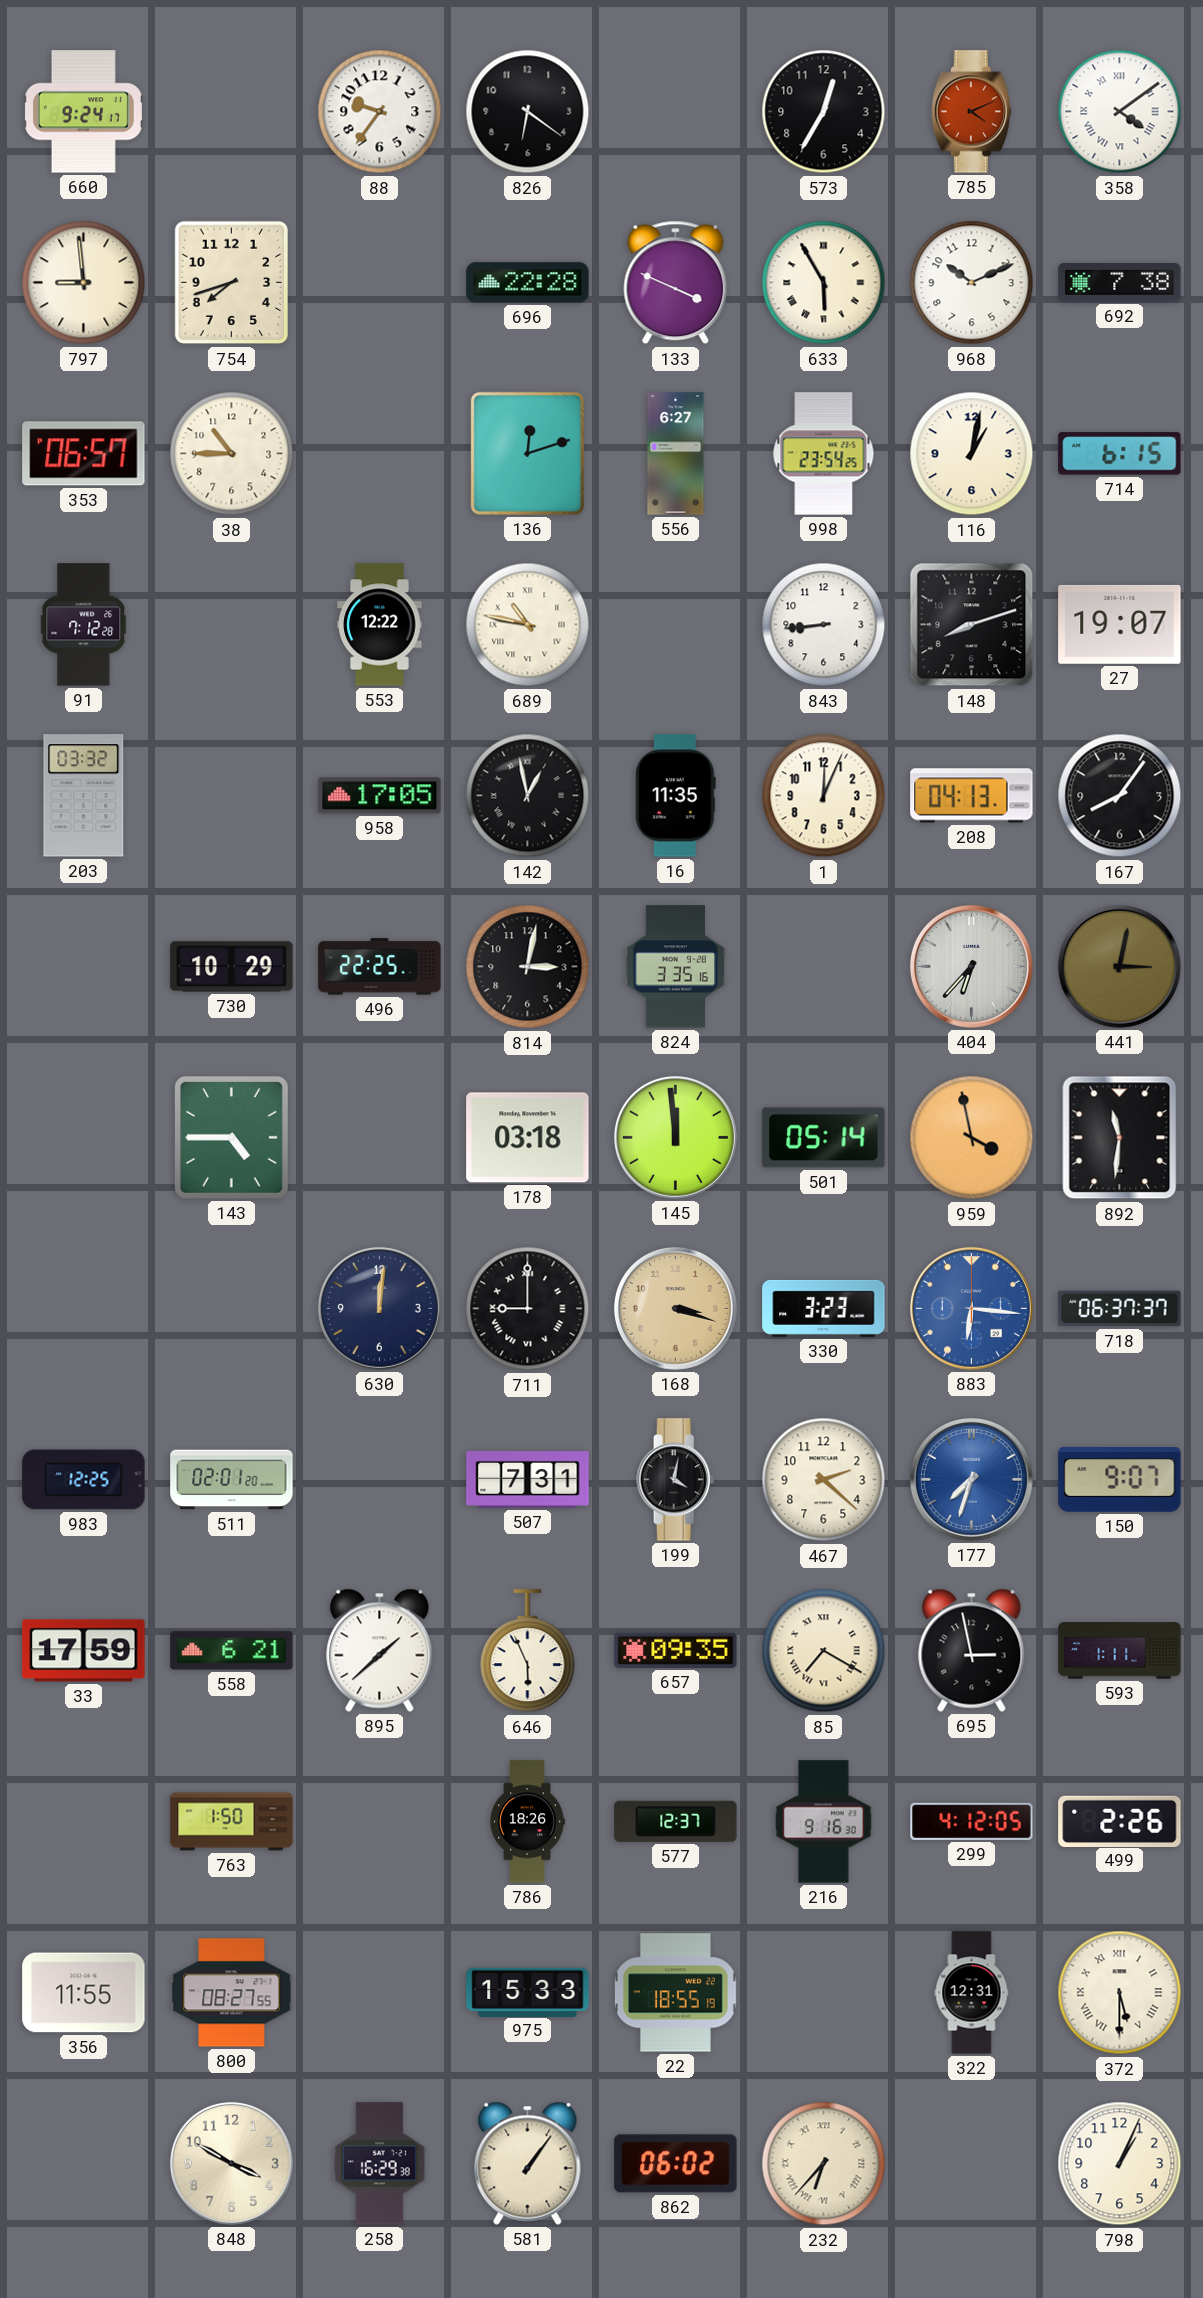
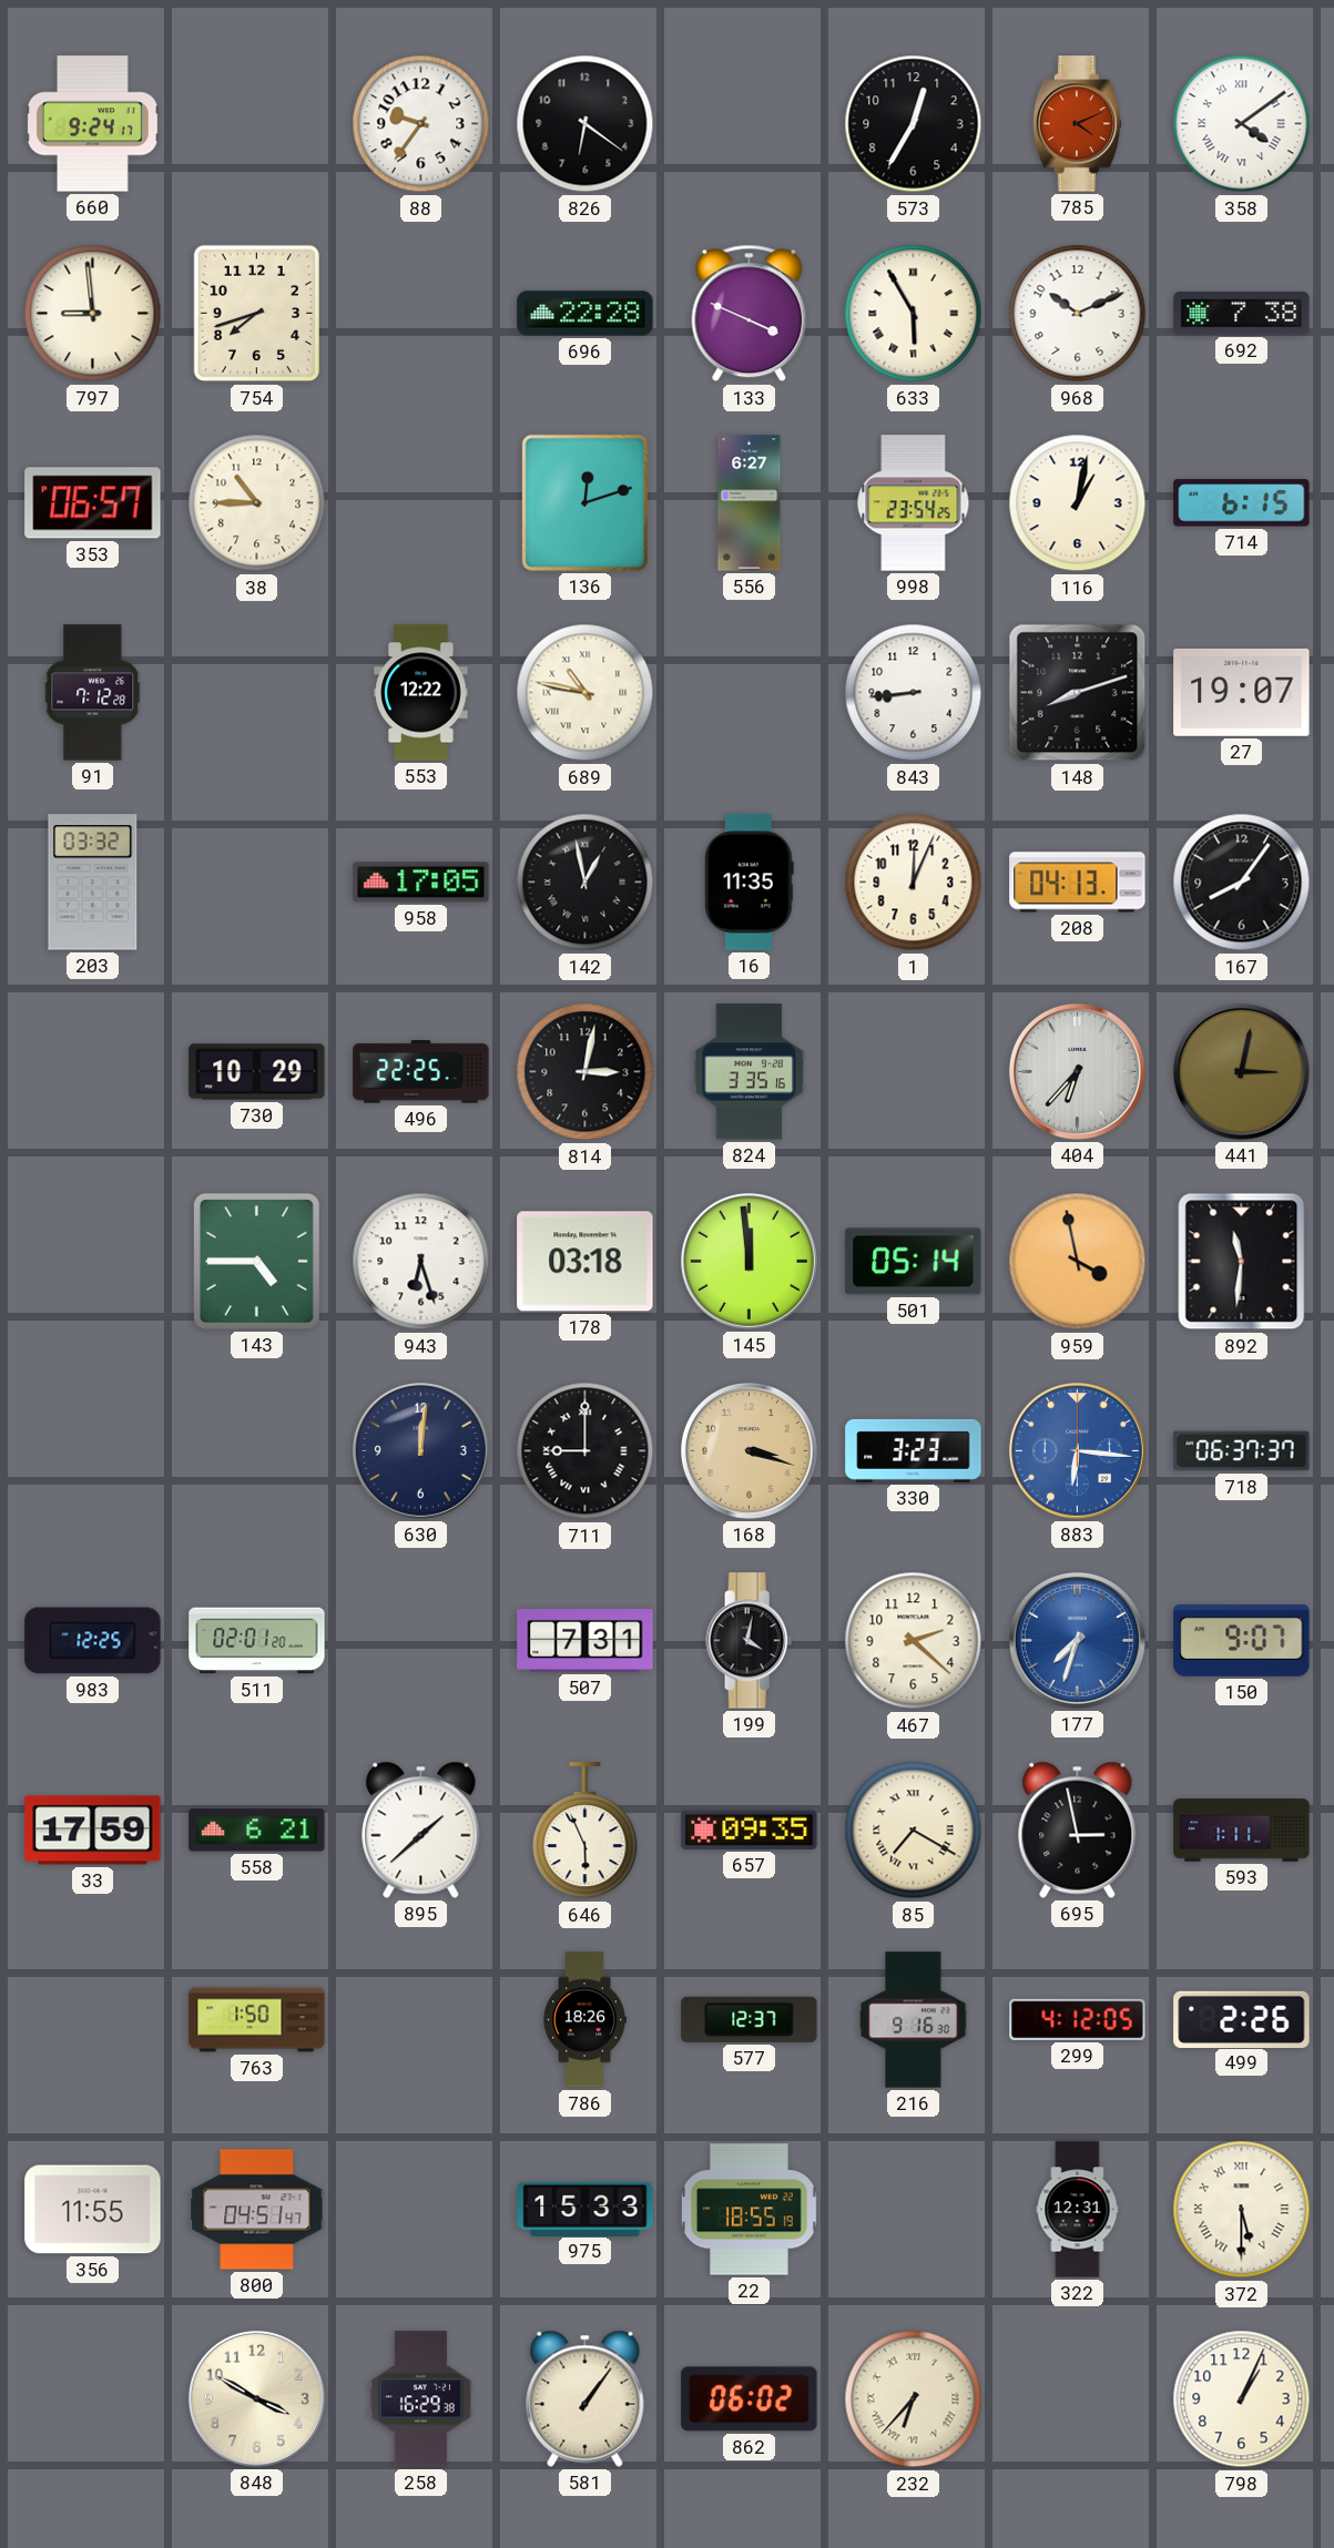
943: none -> 6:27 (421, 1262)
800: 08:27 -> 04:51 (257, 2210)
